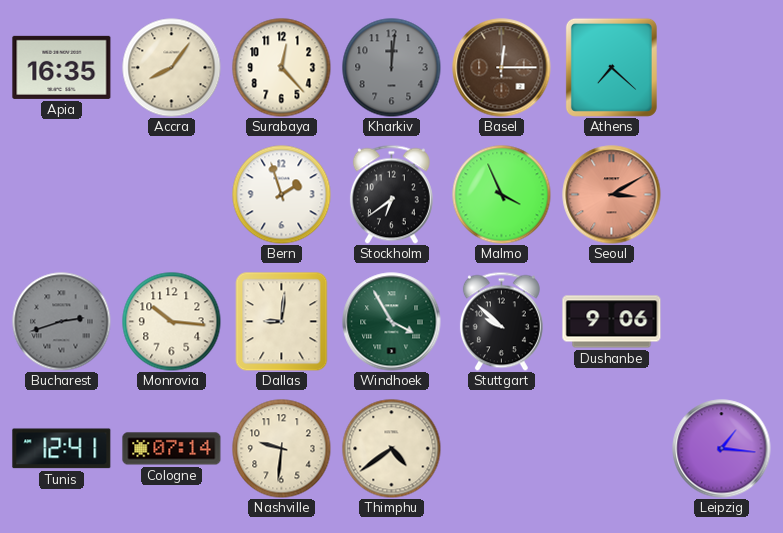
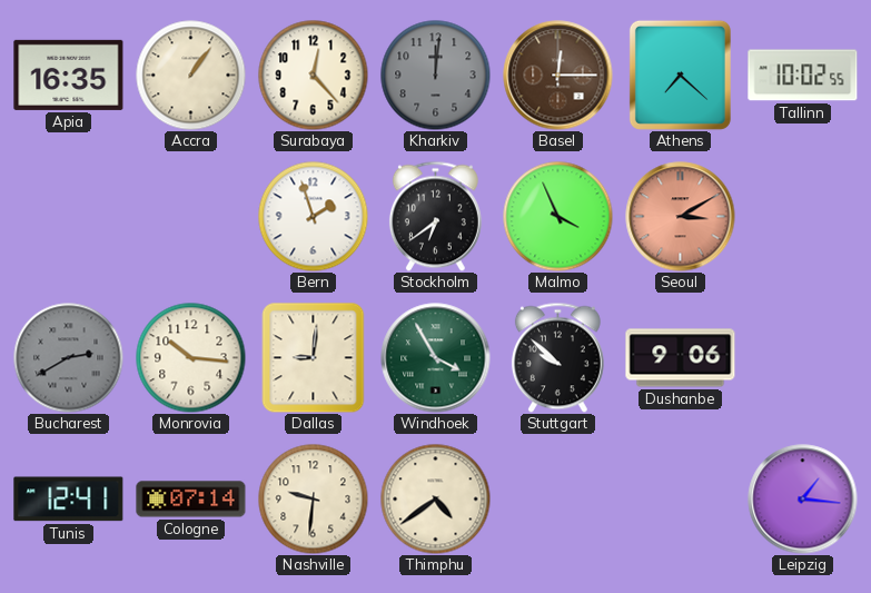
Accra: 8:06 -> 1:06 (191, 76)
Tallinn: none -> 10:02 (803, 76)
Bucharest: 2:42 -> 2:40 (69, 358)
